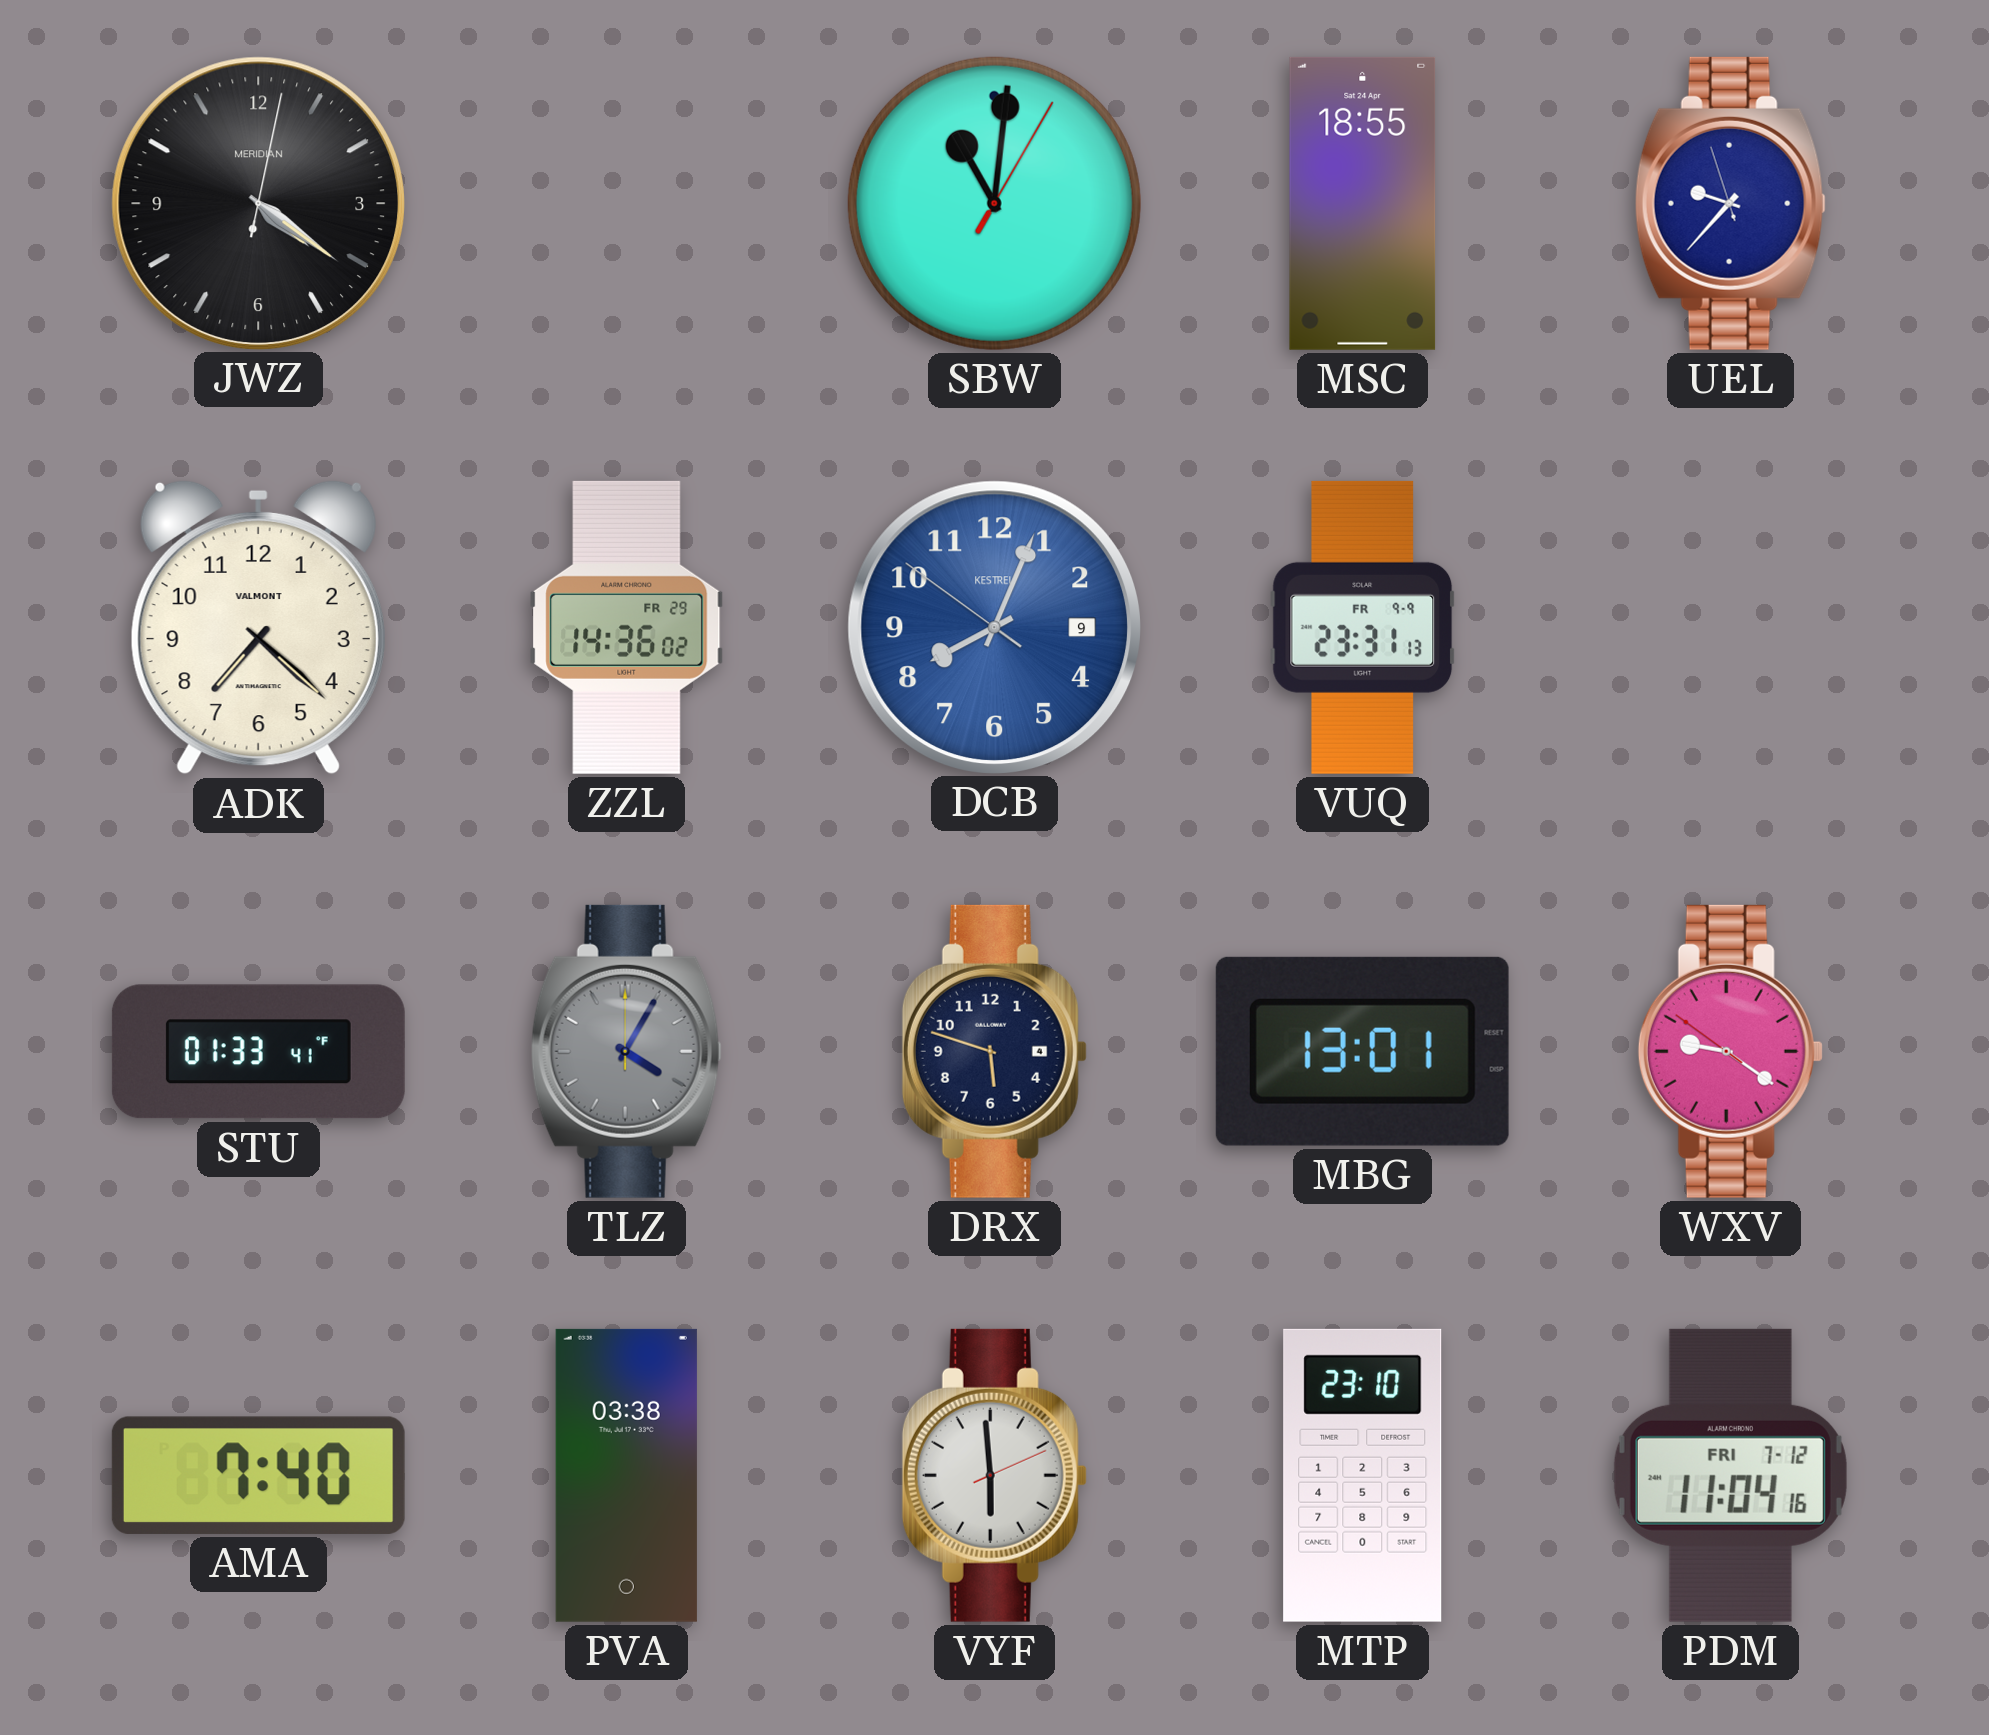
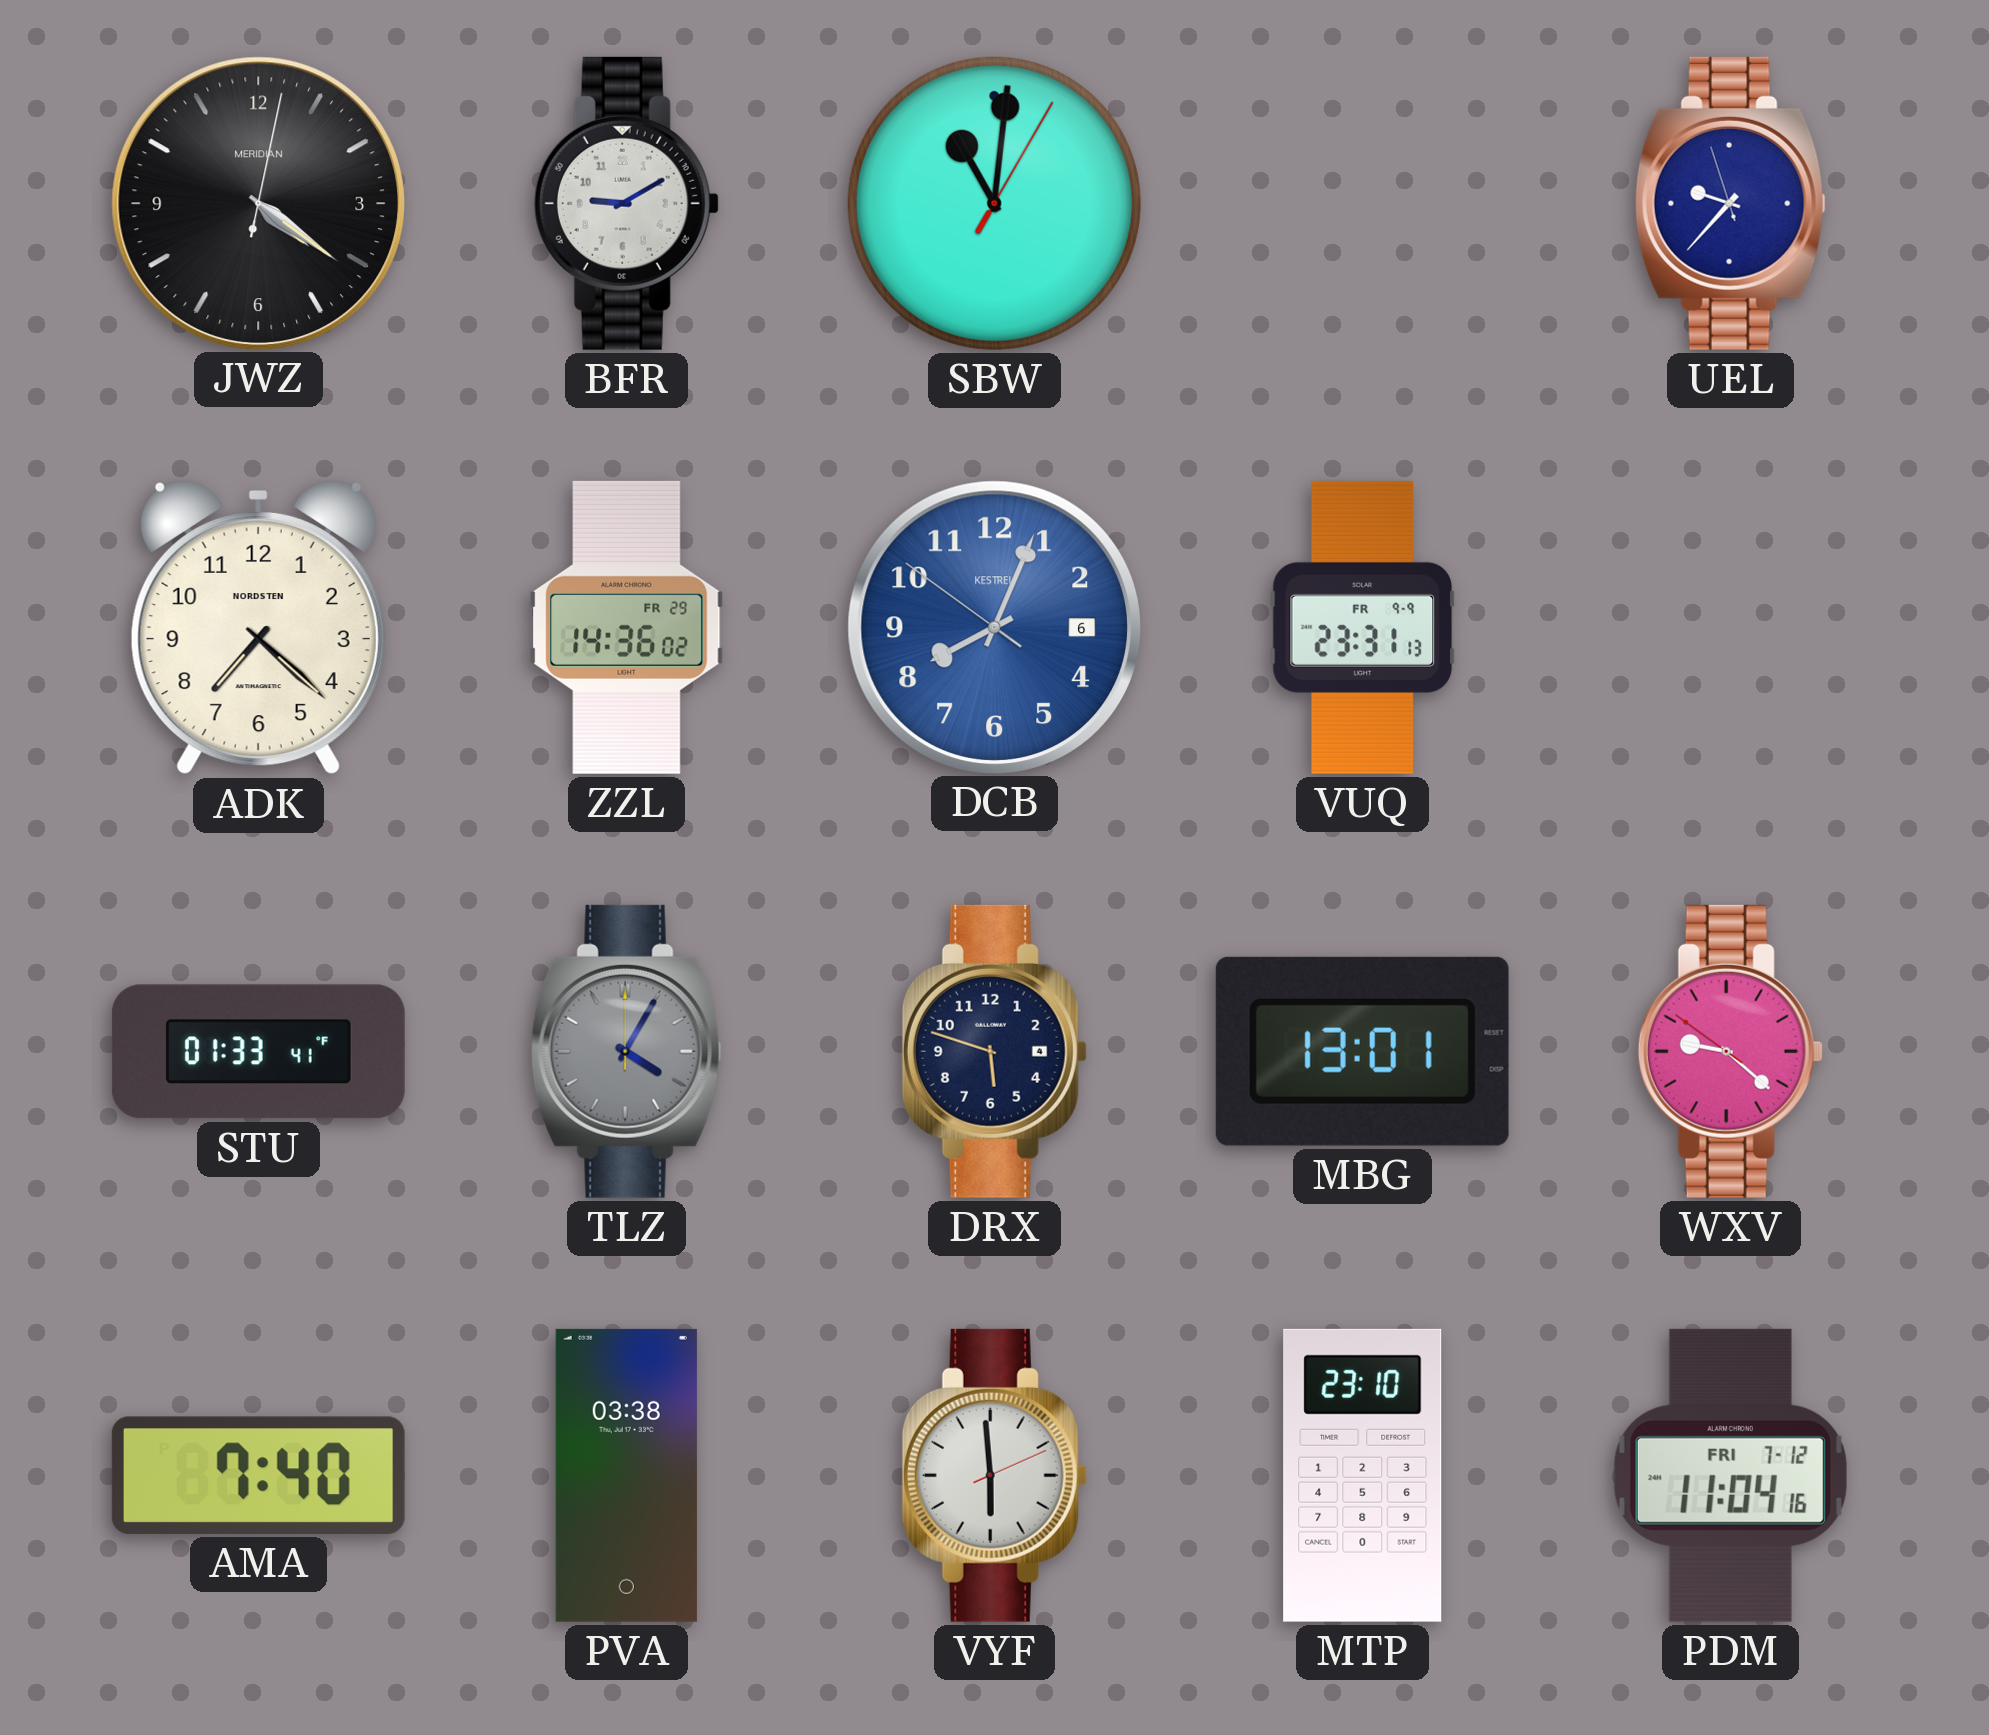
BFR: none -> 9:10 (626, 203)
MSC: 18:55 -> none (1363, 203)
ADK brand: VALMONT -> NORDSTEN (258, 627)
DCB date: 9 -> 6 (994, 627)
WXV: 9:20 -> 9:21 (1730, 1051)
